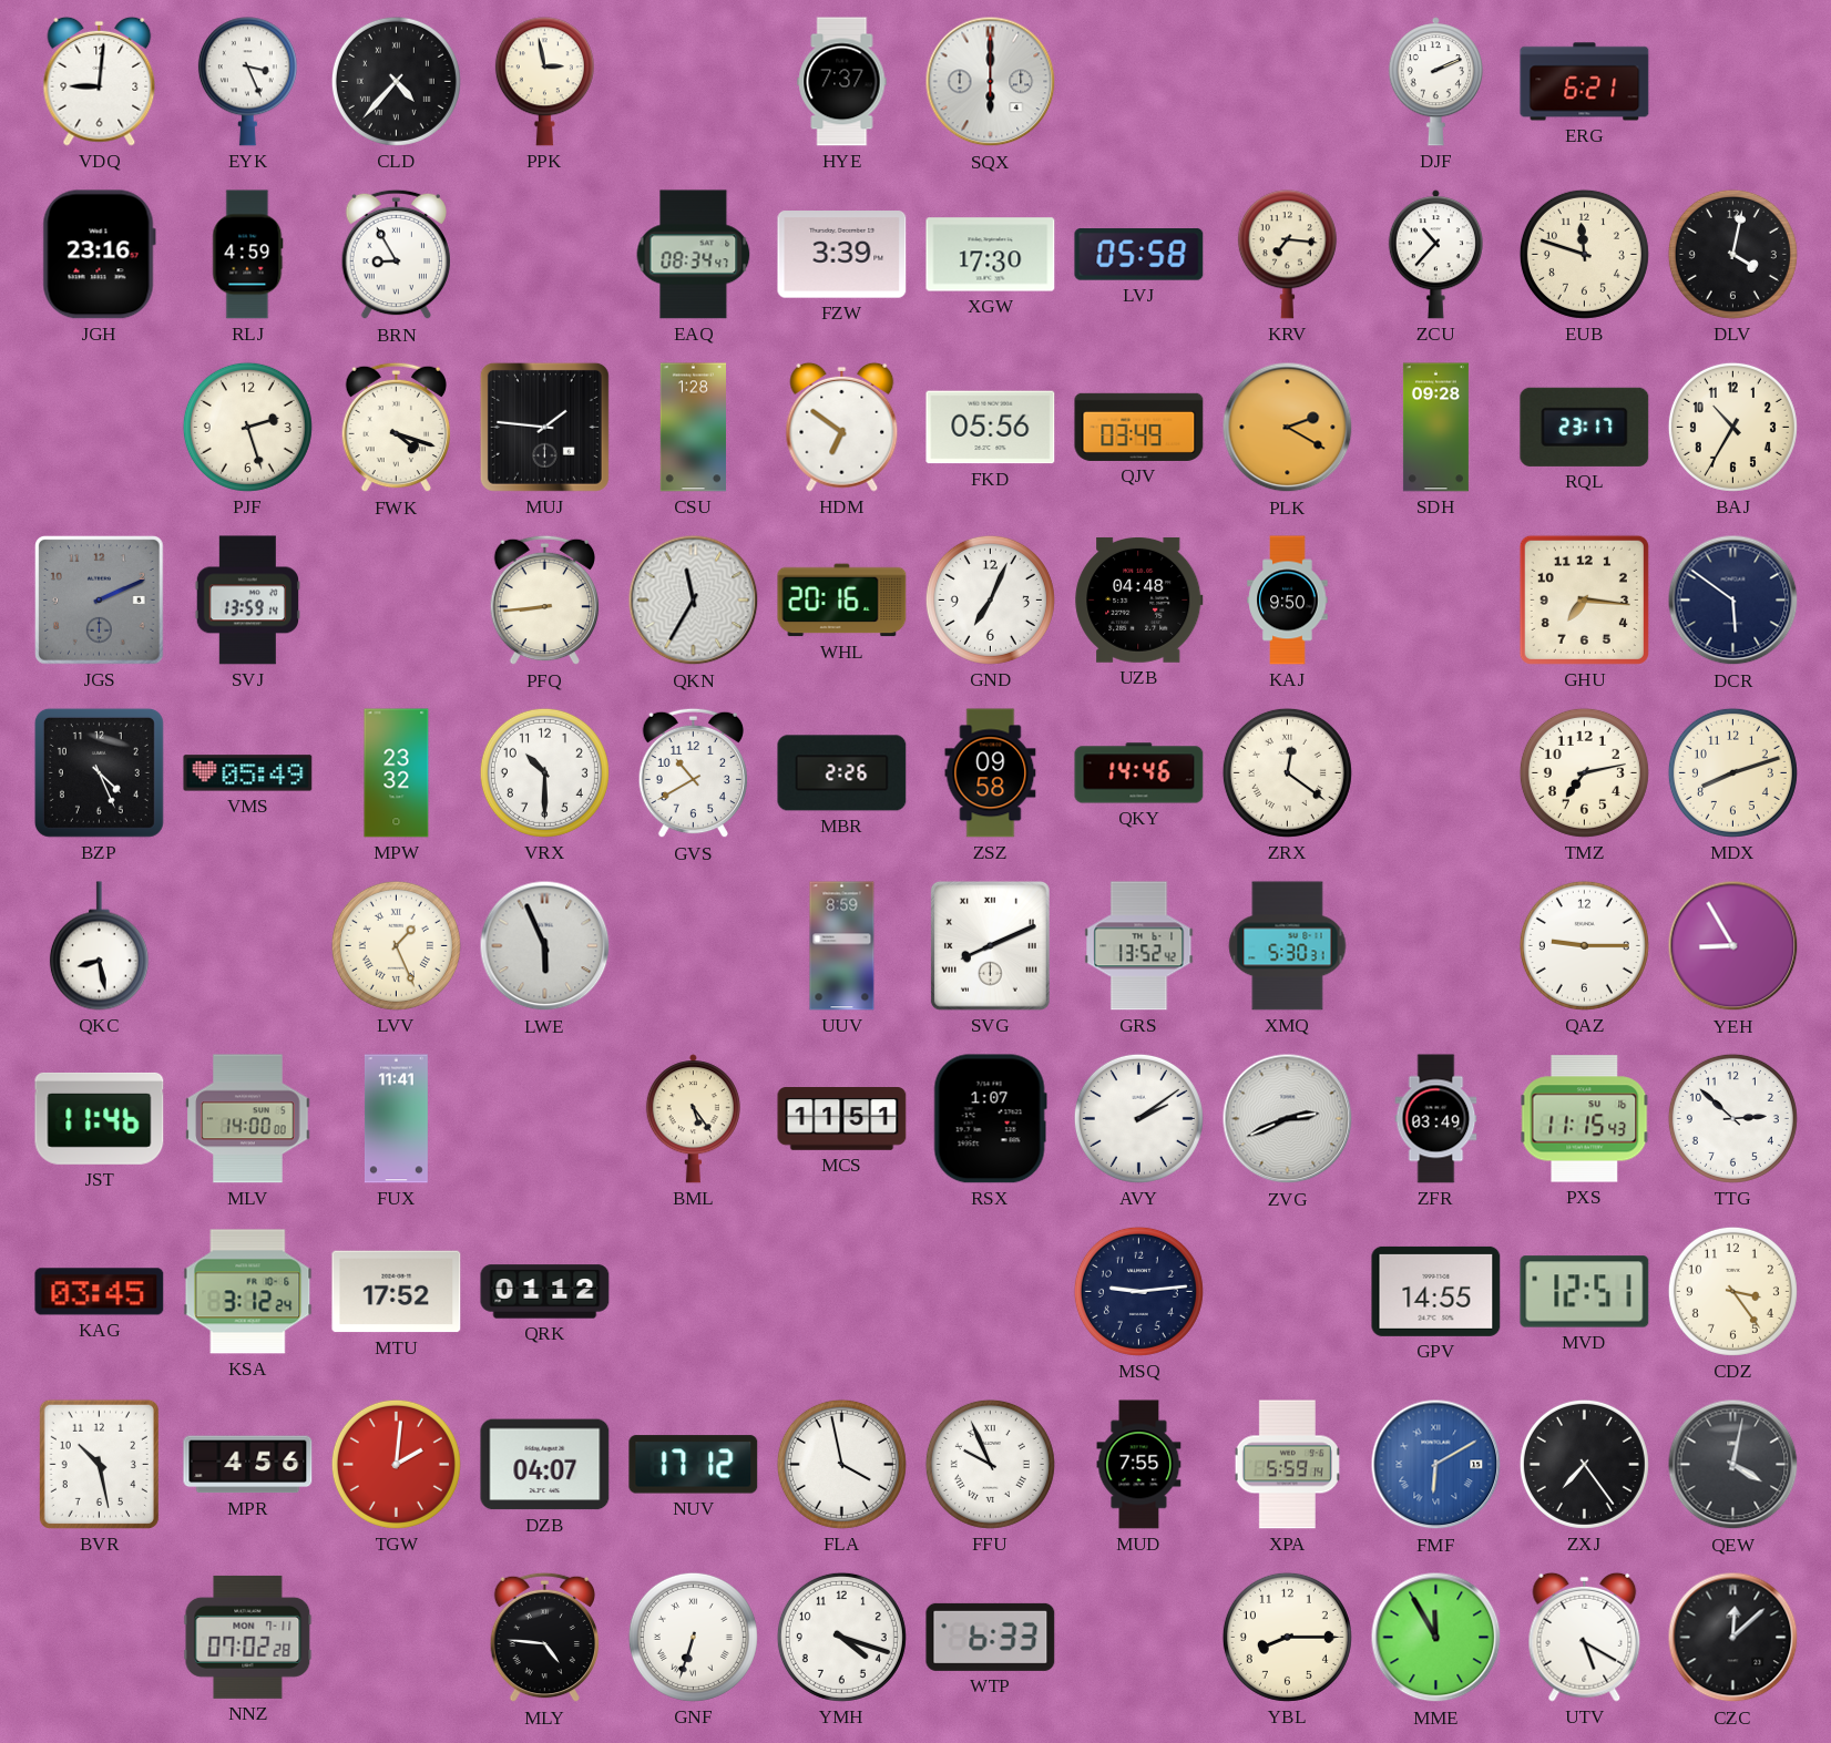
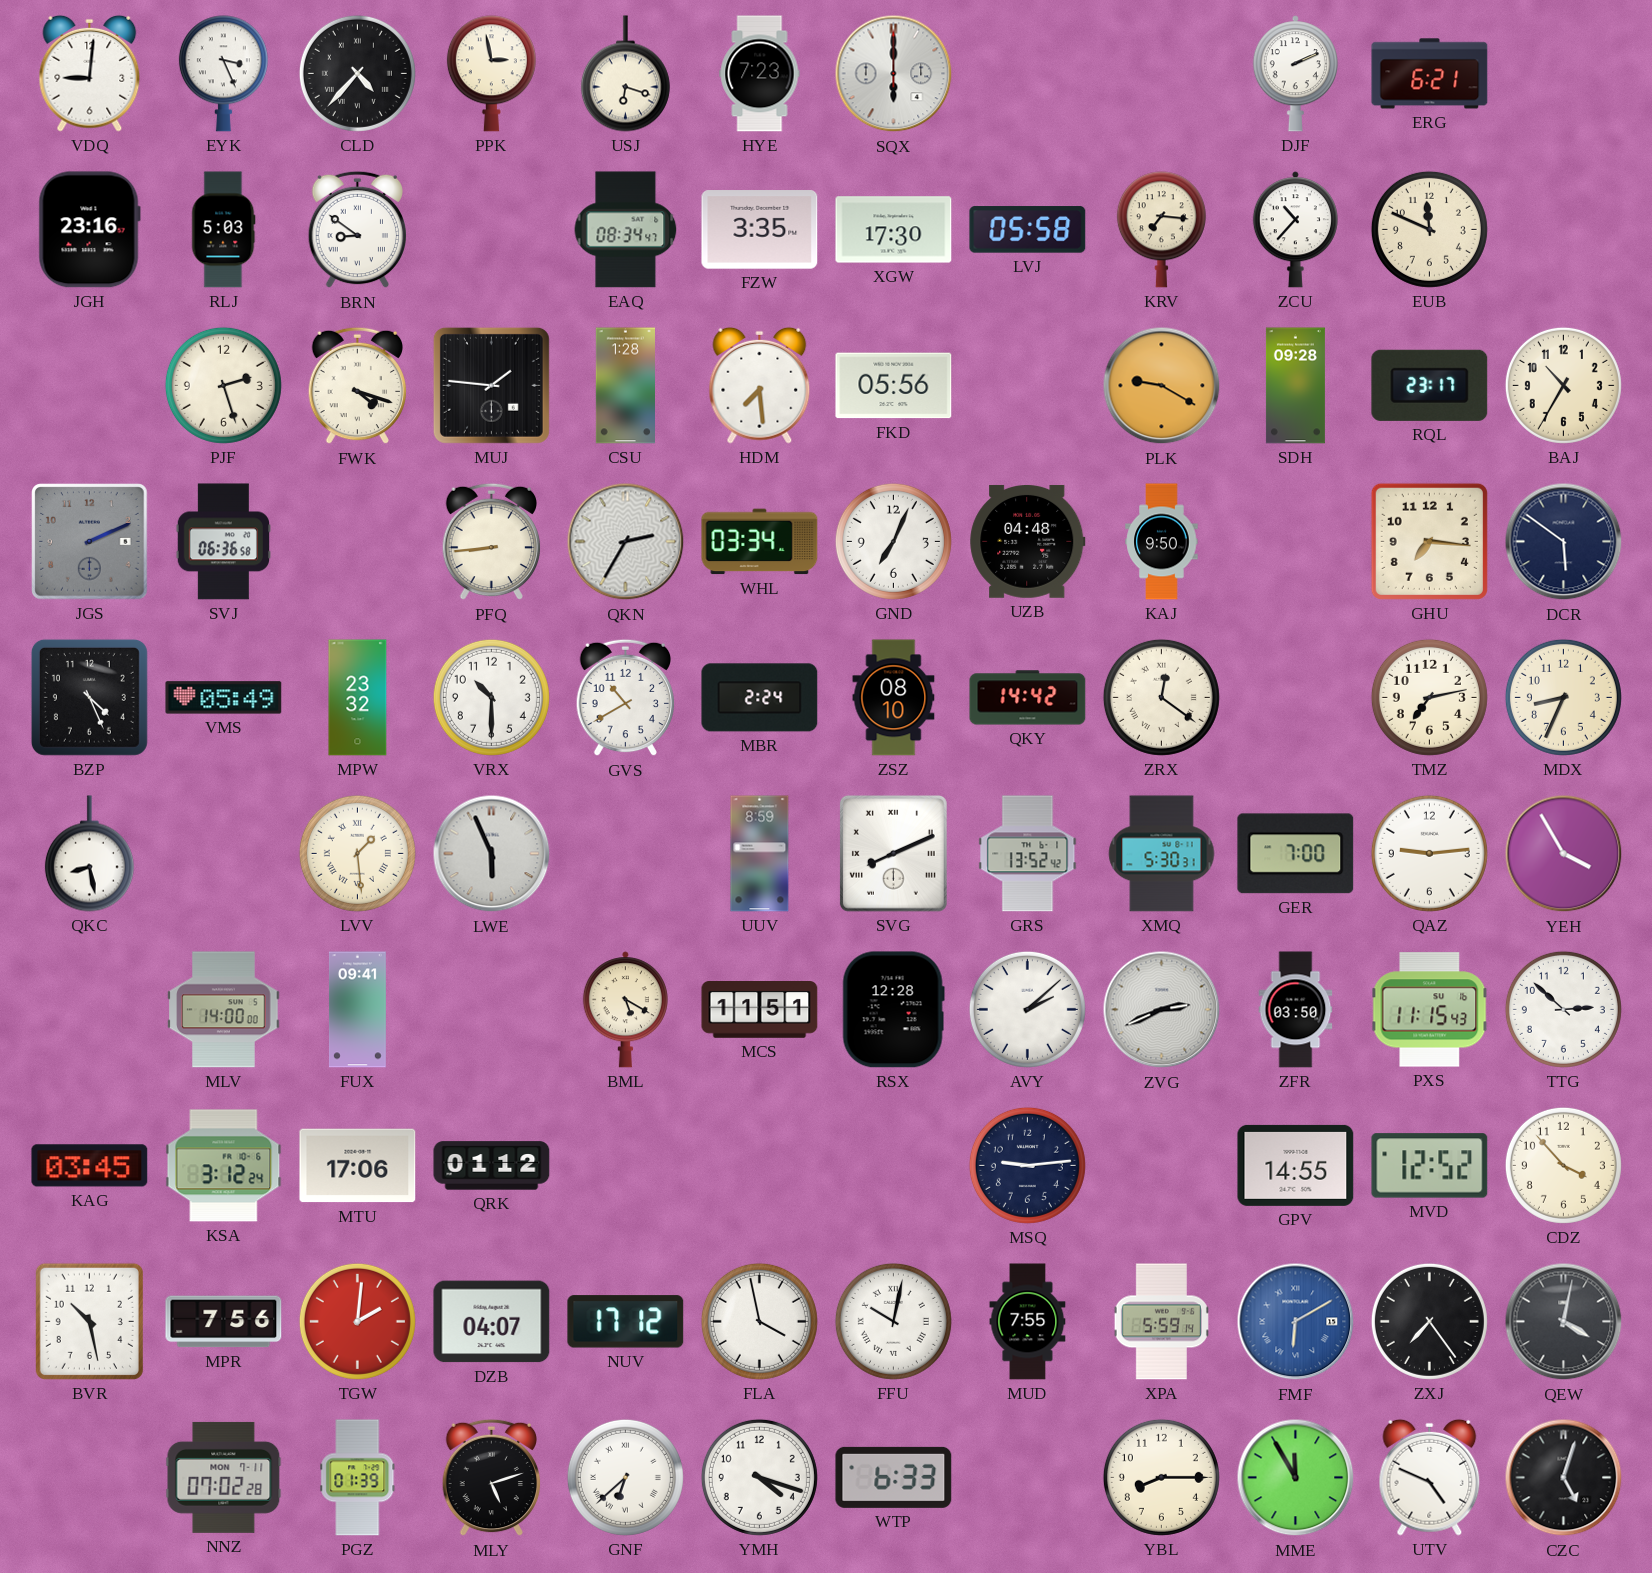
USJ: none -> 6:18 (625, 74)
HYE: 7:37 -> 7:23 (760, 74)
RLJ: 4:59 -> 5:03 (224, 230)
BRN: 8:55 -> 8:51 (358, 230)
FZW: 3:39 -> 3:35 (760, 230)
EUB: 11:48 -> 11:49 (1429, 229)
DLV: 4:02 -> none (1732, 254)
HDM: 6:51 -> 7:29 (760, 385)
QJV: 03:49 -> none (1139, 427)
PLK: 2:20 -> 9:20 (1162, 386)
SVJ: 13:59 -> 06:36 (223, 542)
QKN: 11:35 -> 2:35 (626, 542)
WHL: 20:16 -> 03:34 (760, 542)
MBR: 2:26 -> 2:24 (760, 698)
ZSZ: 09:58 -> 08:10 (894, 698)
QKY: 14:46 -> 14:42 (1028, 698)
MDX: 8:12 -> 8:34 (1563, 697)
LVV: 1:26 -> 1:29 (357, 853)
GER: none -> 7:00 (1296, 854)
QAZ: 9:15 -> 9:14 (1429, 853)
YEH: 8:55 -> 3:55 (1564, 854)
JST: 11:46 -> none (100, 1118)
FUX: 11:41 -> 09:41 (357, 1010)
BML: 5:24 -> 5:20 (625, 1010)
RSX: 1:07 -> 12:28 (893, 1010)
AVY: 2:09 -> 2:08 (1027, 1009)
ZFR: 03:49 -> 03:50 (1296, 1010)
MTU: 17:52 -> 17:06 (358, 1166)
MVD: 12:51 -> 12:52 (1430, 1166)
CDZ: 3:24 -> 3:53 (1563, 1165)
MPR: 4:56 -> 7:56 (224, 1322)
FFU: 9:56 -> 10:02 (893, 1321)
PGZ: none -> 01:39 (358, 1478)
MLY: 4:46 -> 5:12 (492, 1478)
GNF: 6:33 -> 6:38 (625, 1477)
UTV: 5:20 -> 4:49 (1430, 1477)
CZC: 12:08 -> 5:03 (1564, 1478)
